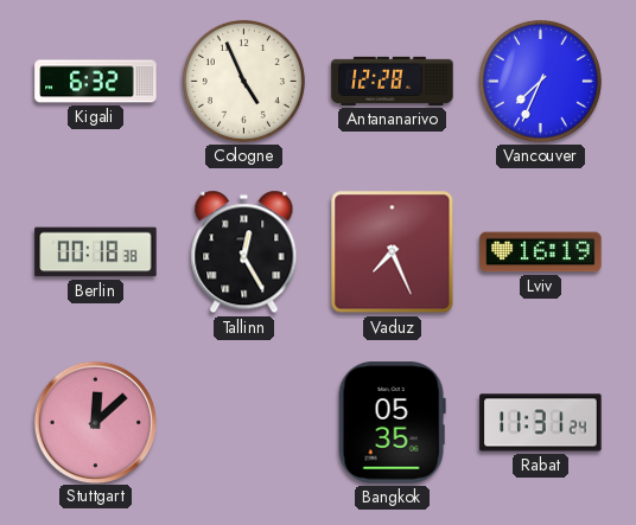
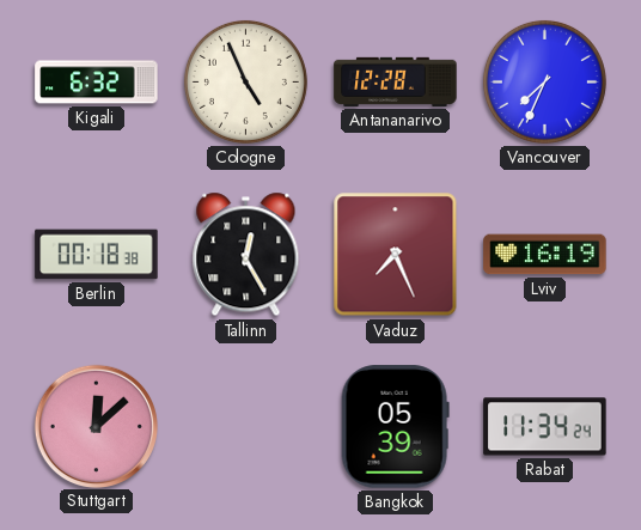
Bangkok: 05:35 -> 05:39 (395, 427)
Rabat: 11:31 -> 11:34 (545, 427)
